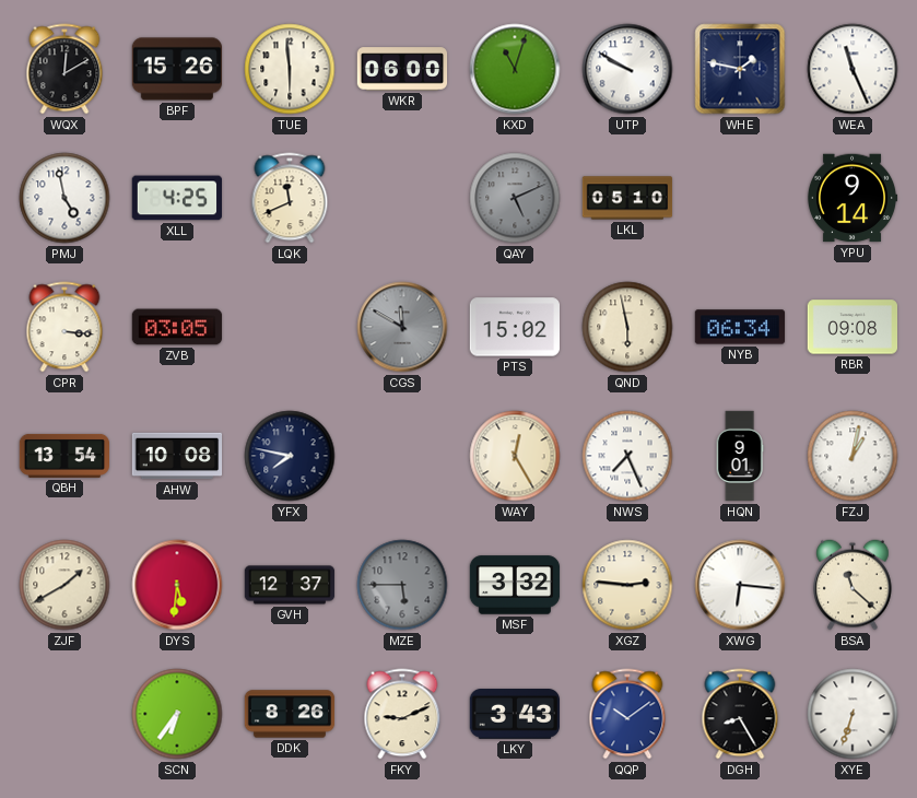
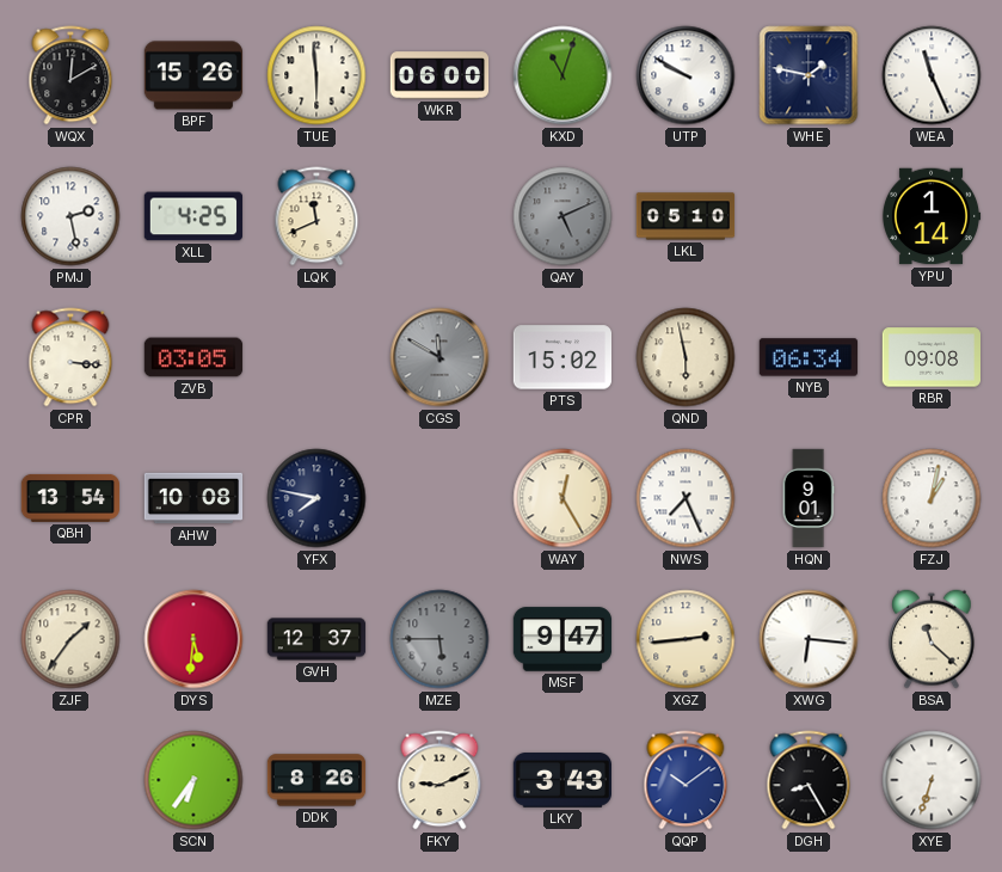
PMJ: 4:58 -> 2:28 (70, 216)
YPU: 9:14 -> 1:14 (932, 216)
ZJF: 1:40 -> 1:36 (70, 639)
MSF: 3:32 -> 9:47 (563, 639)
XGZ: 2:46 -> 2:44 (686, 639)
